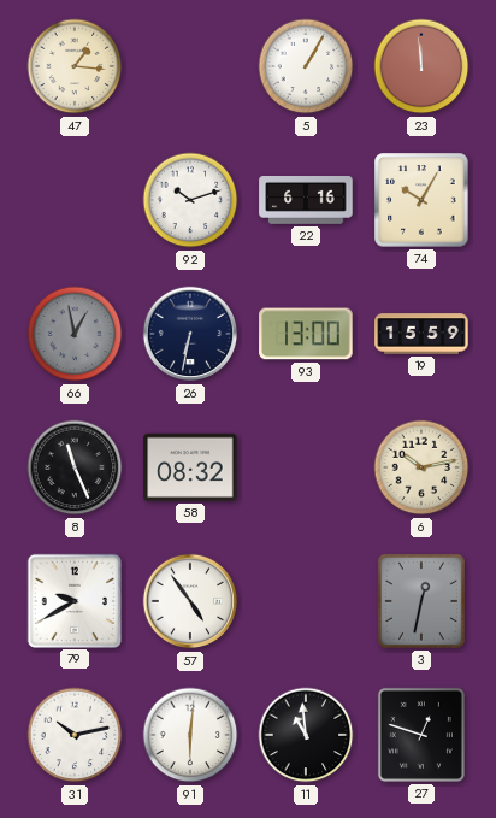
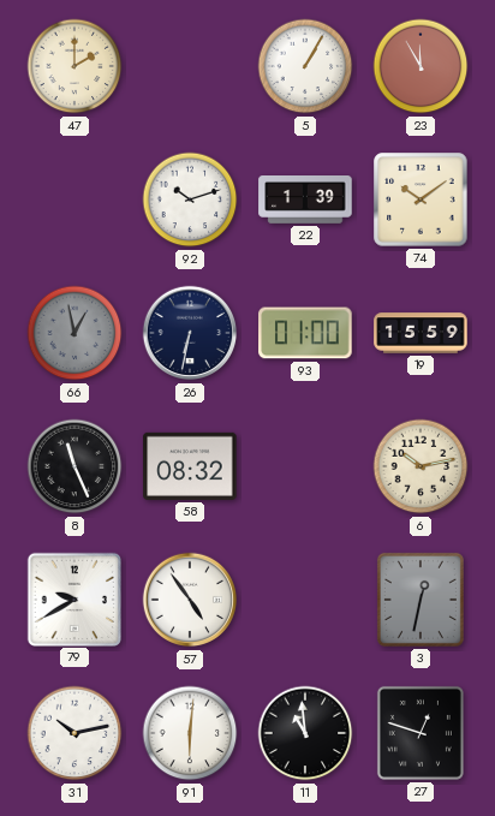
47: 1:16 -> 2:00 (74, 66)
23: 11:59 -> 11:55 (421, 66)
22: 6:16 -> 1:39 (305, 201)
74: 10:05 -> 10:09 (421, 199)
93: 13:00 -> 01:00 (305, 333)
